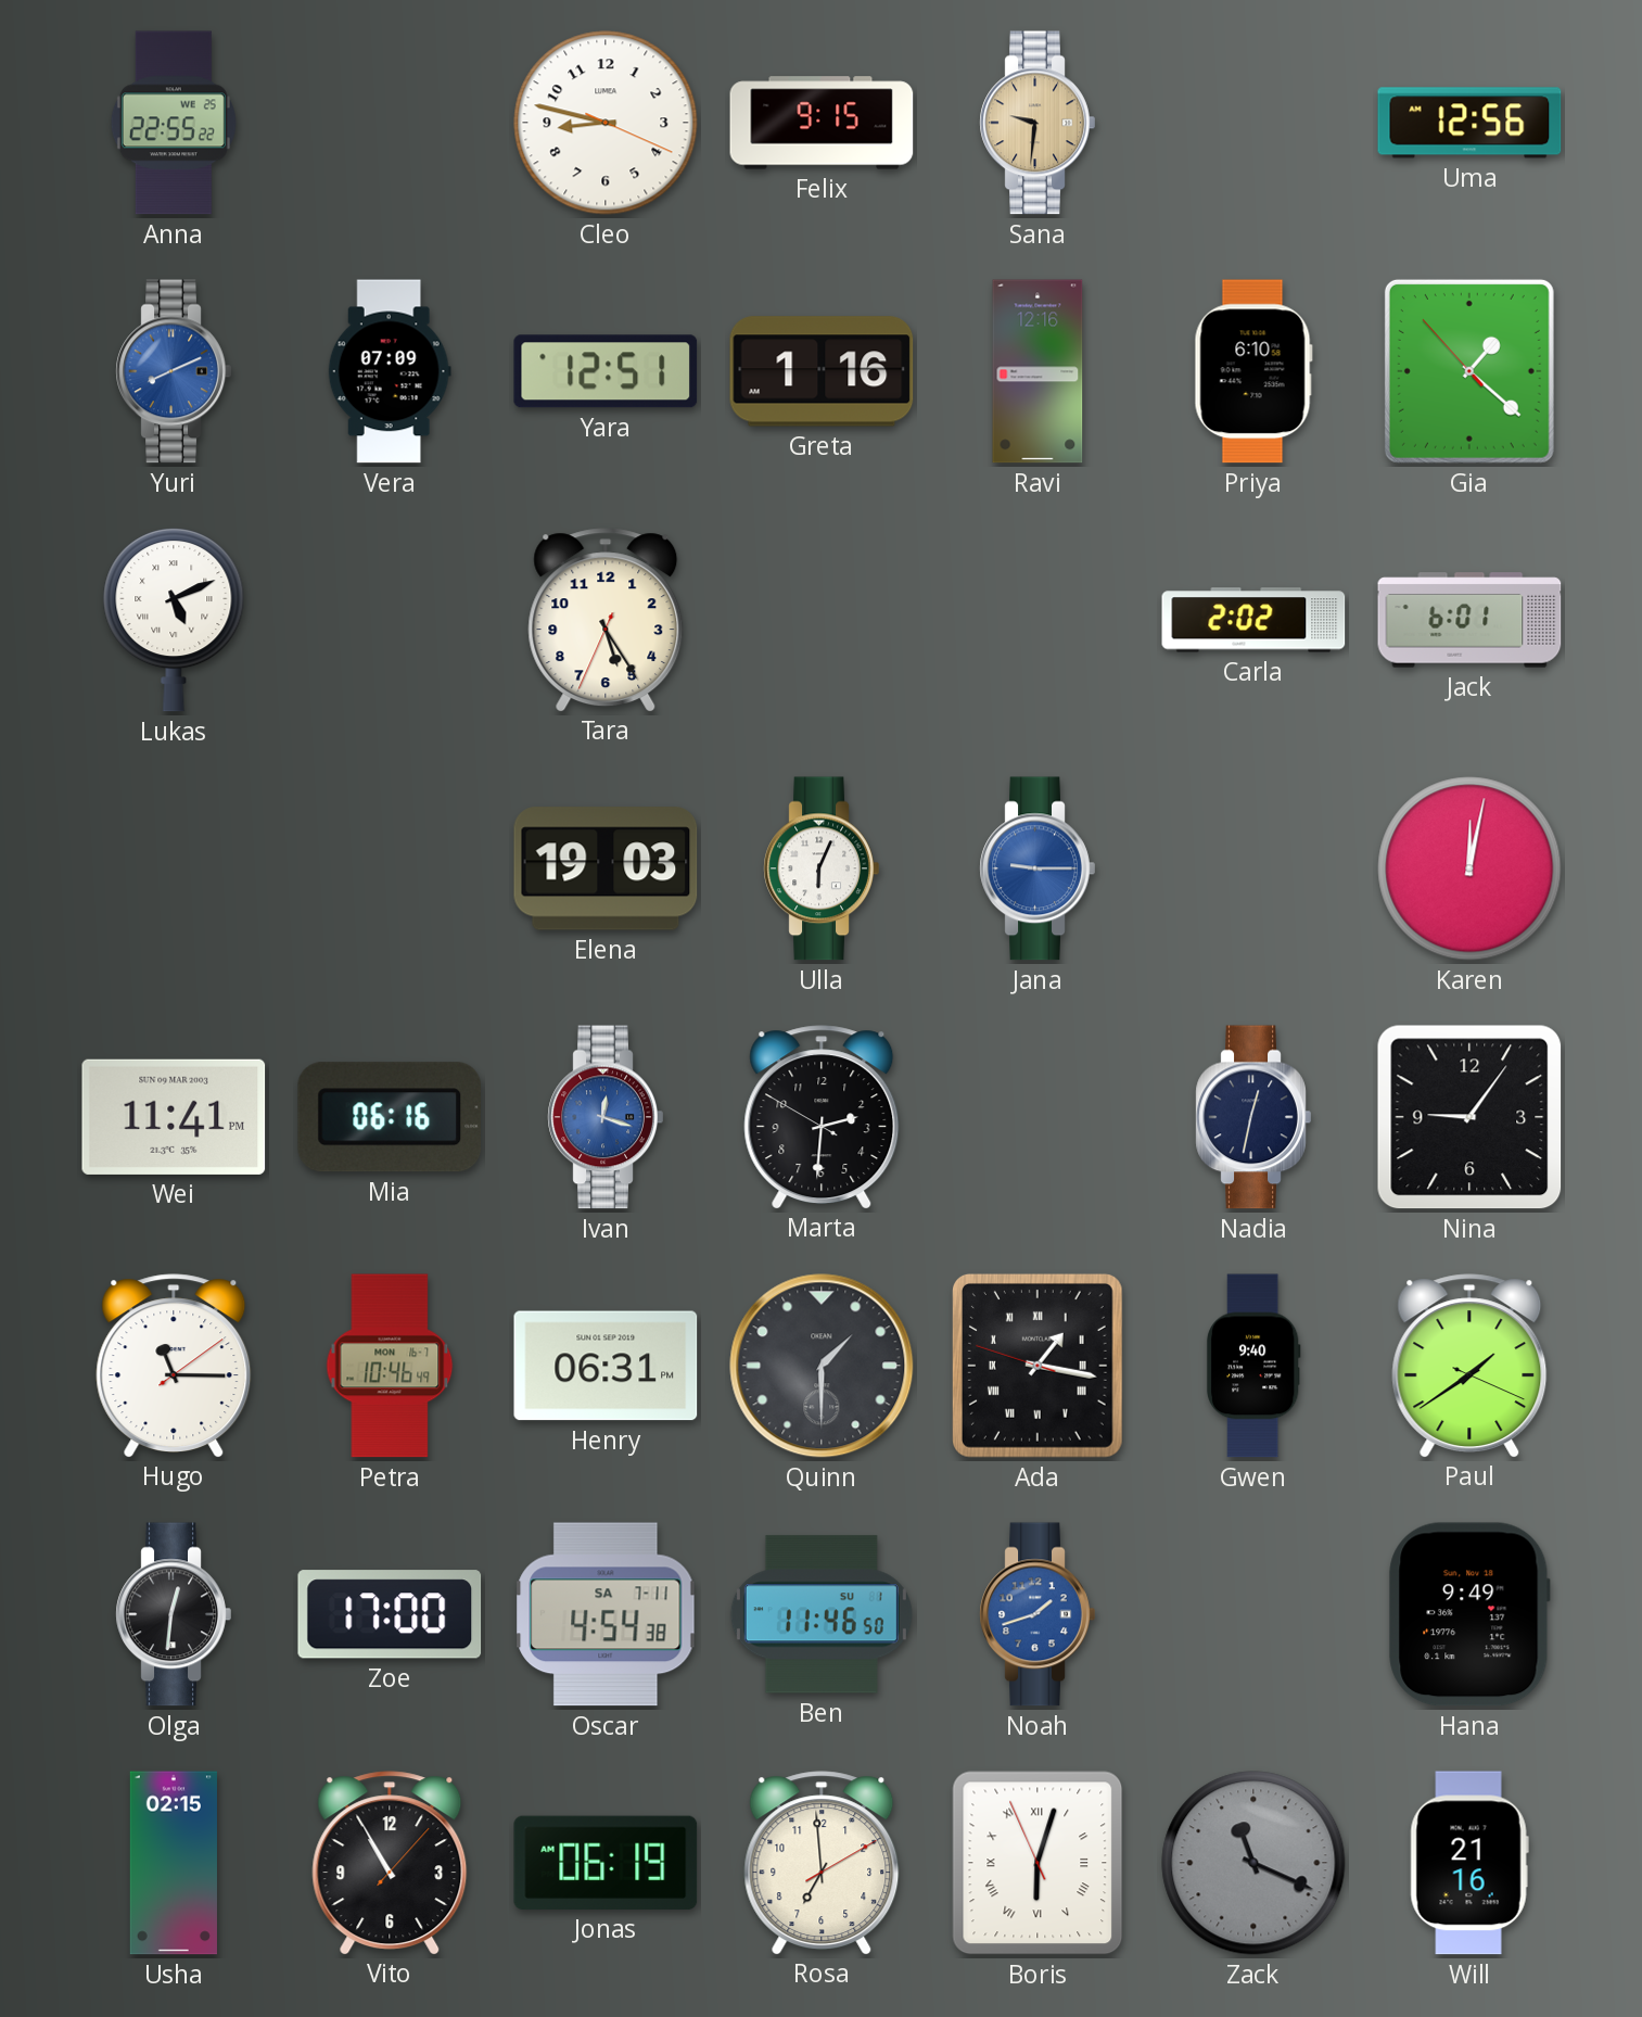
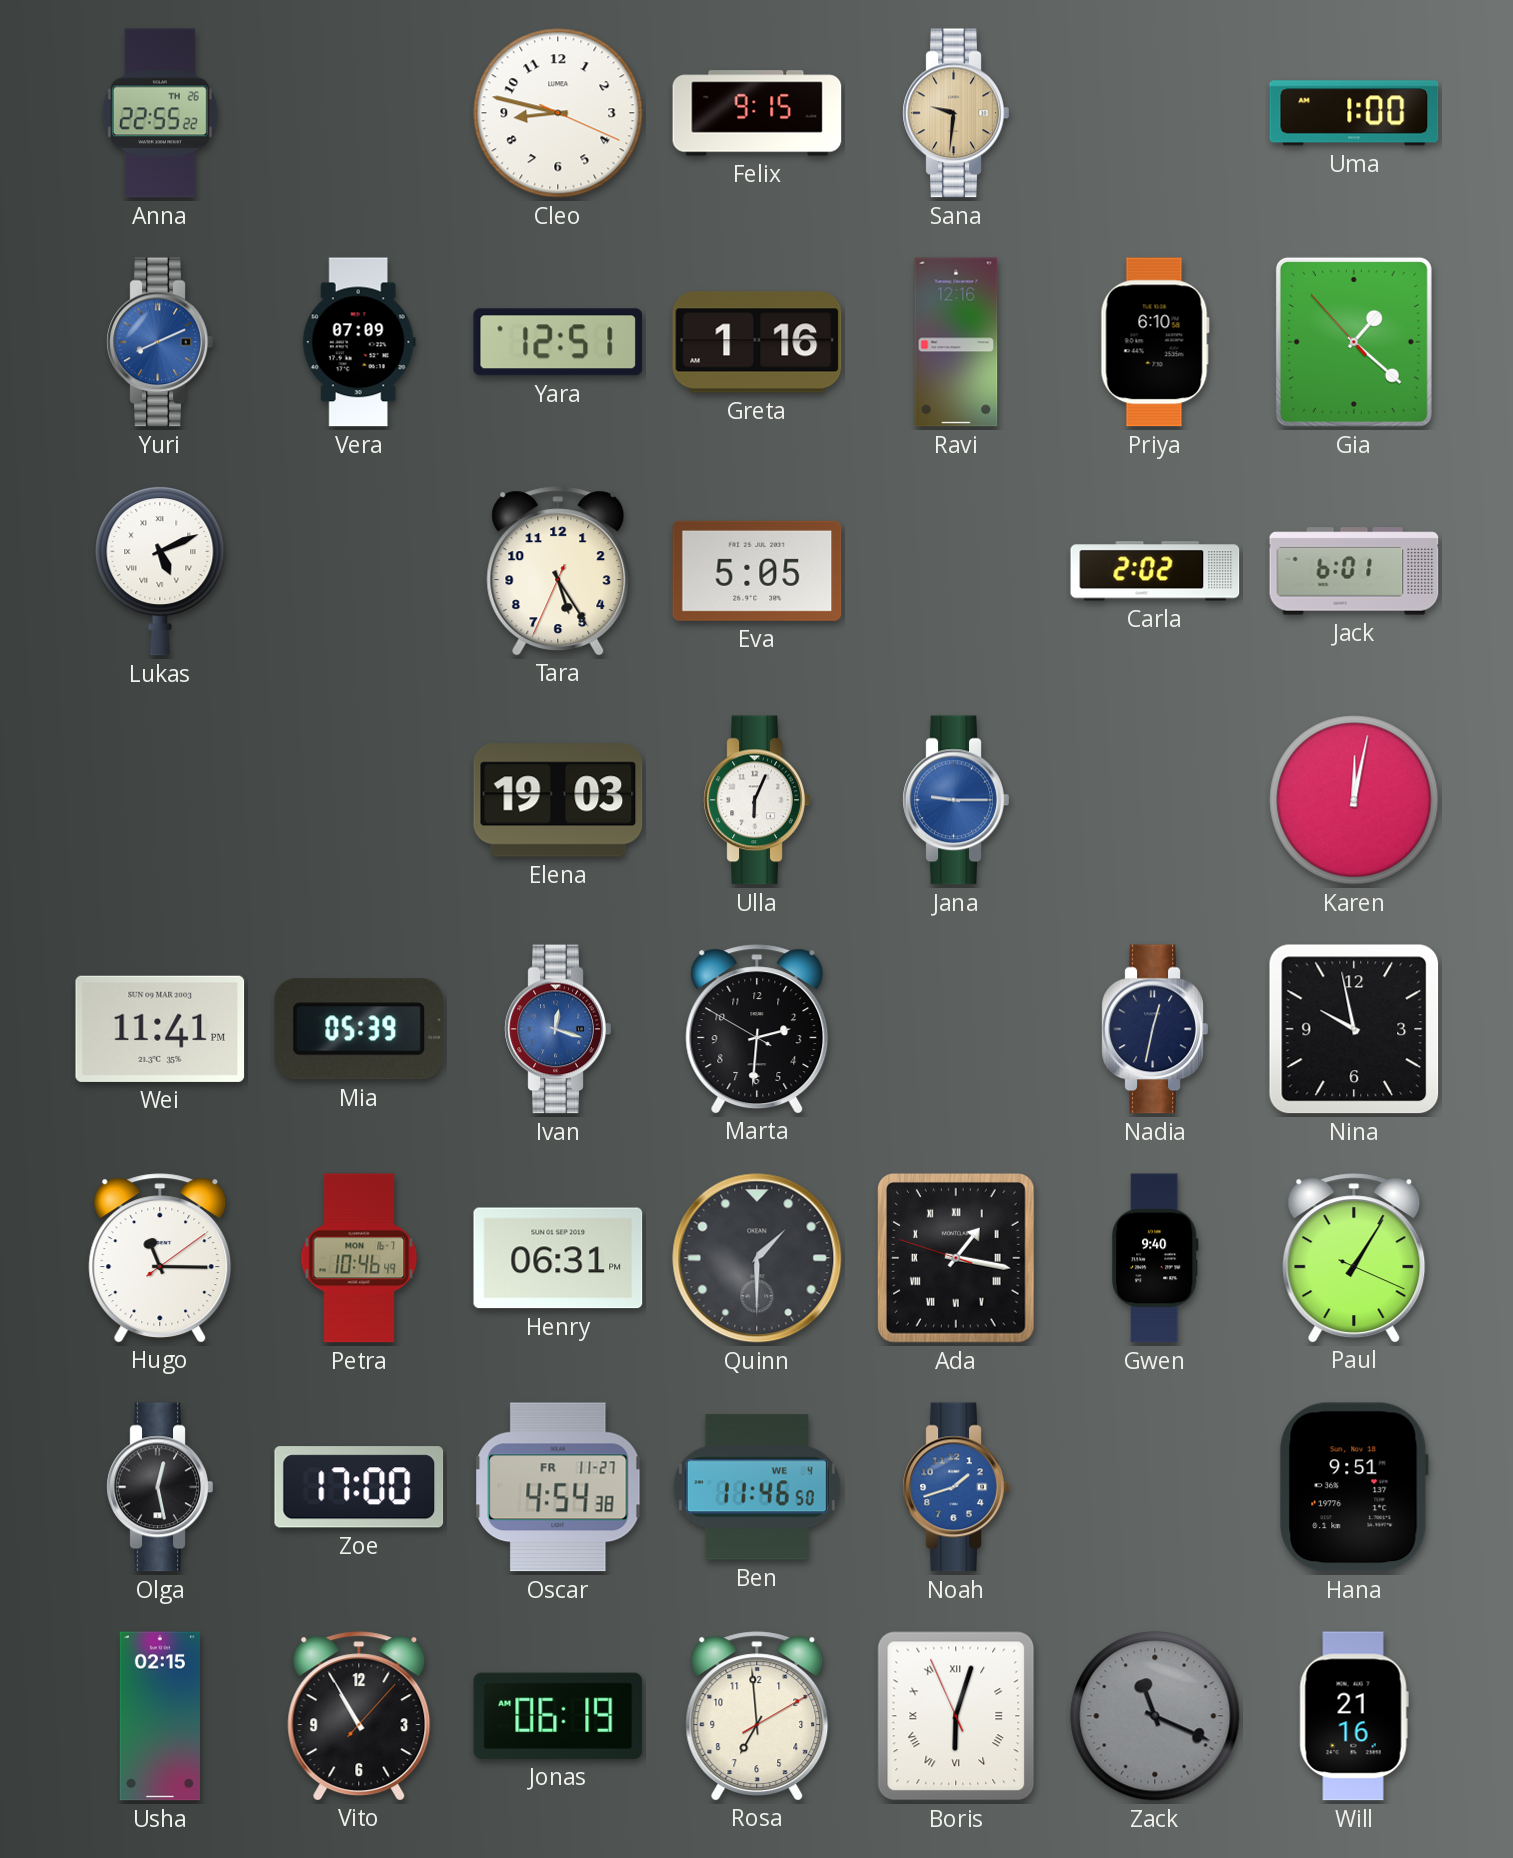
Anna date: WE 25 -> TH 26 (160, 113)
Uma: 12:56 -> 1:00 (1354, 113)
Eva: none -> 5:05 (757, 571)
Mia: 06:16 -> 05:39 (358, 1029)
Nina: 9:06 -> 9:58 (1354, 1029)
Paul: 1:39 -> 1:05 (1354, 1258)
Olga: 12:31 -> 12:28 (160, 1487)
Oscar date: SA 7-11 -> FR 11-27 (558, 1487)
Ben date: SU 1 -> WE 4 (757, 1487)
Hana: 9:49 -> 9:51 (1354, 1487)
